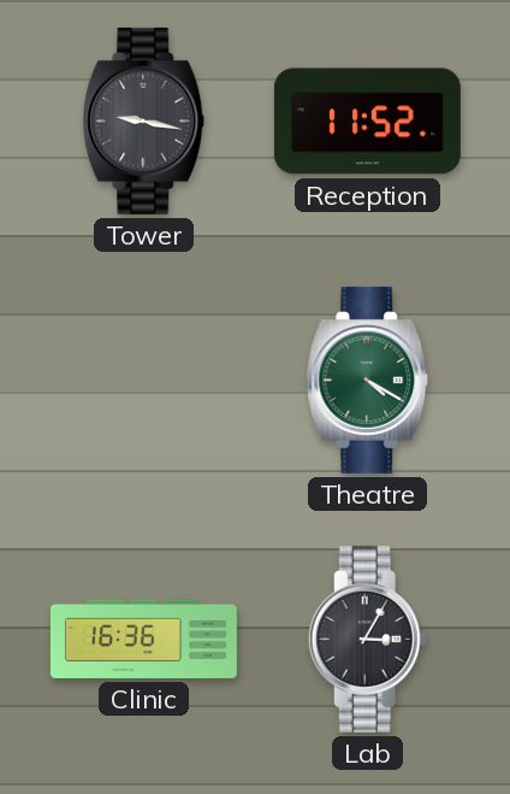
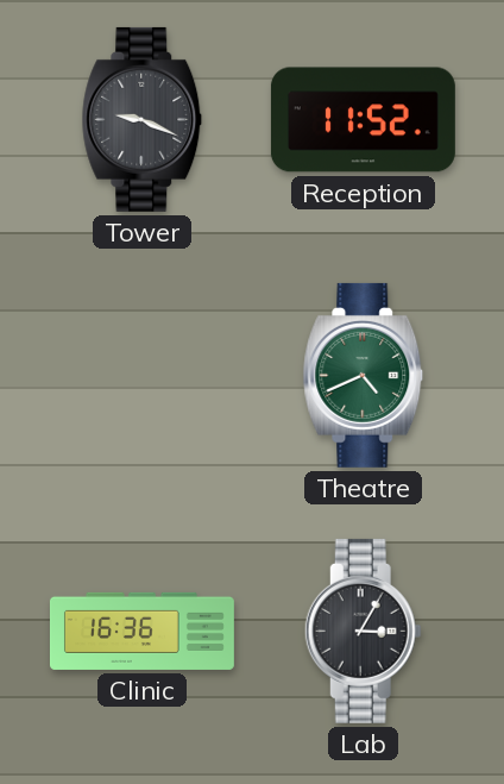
Tower: 9:17 -> 9:19 (143, 119)
Theatre: 4:20 -> 4:41 (364, 375)
